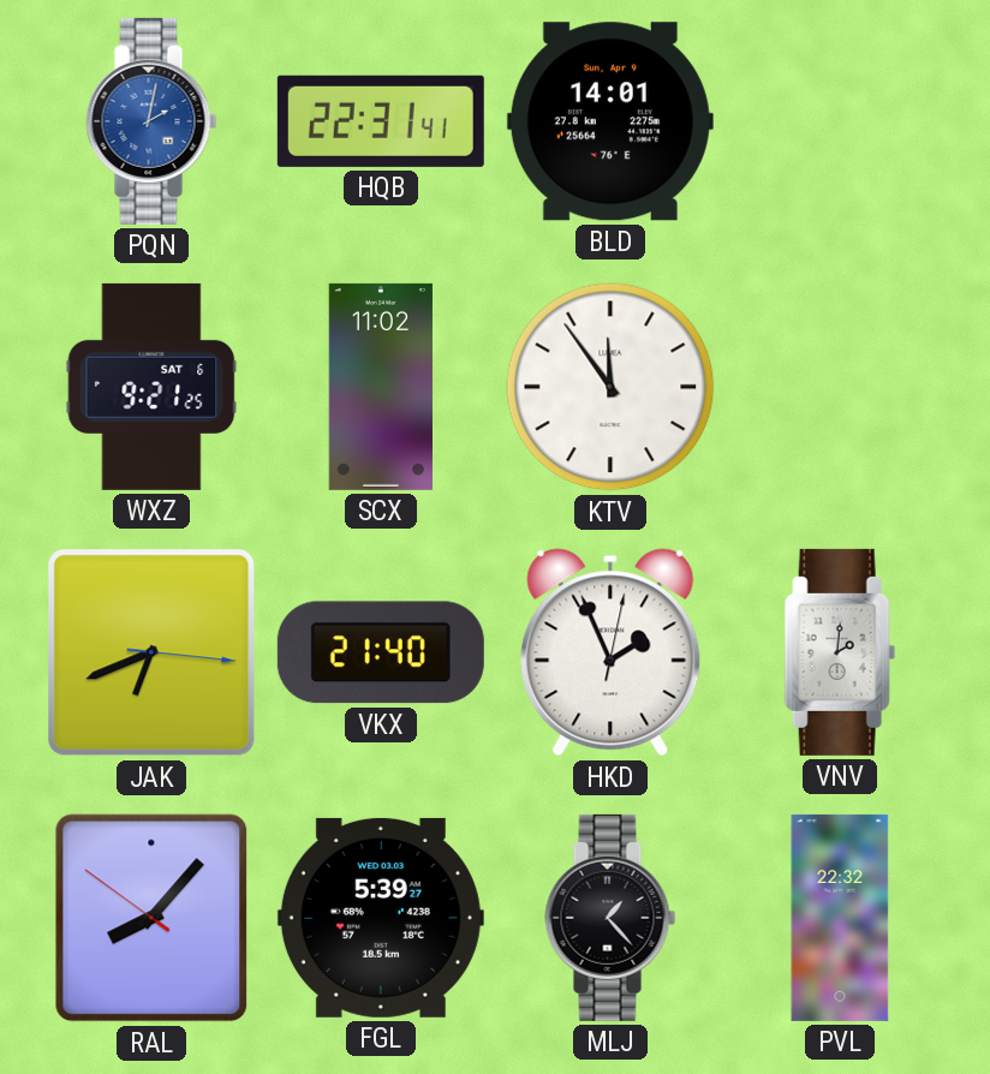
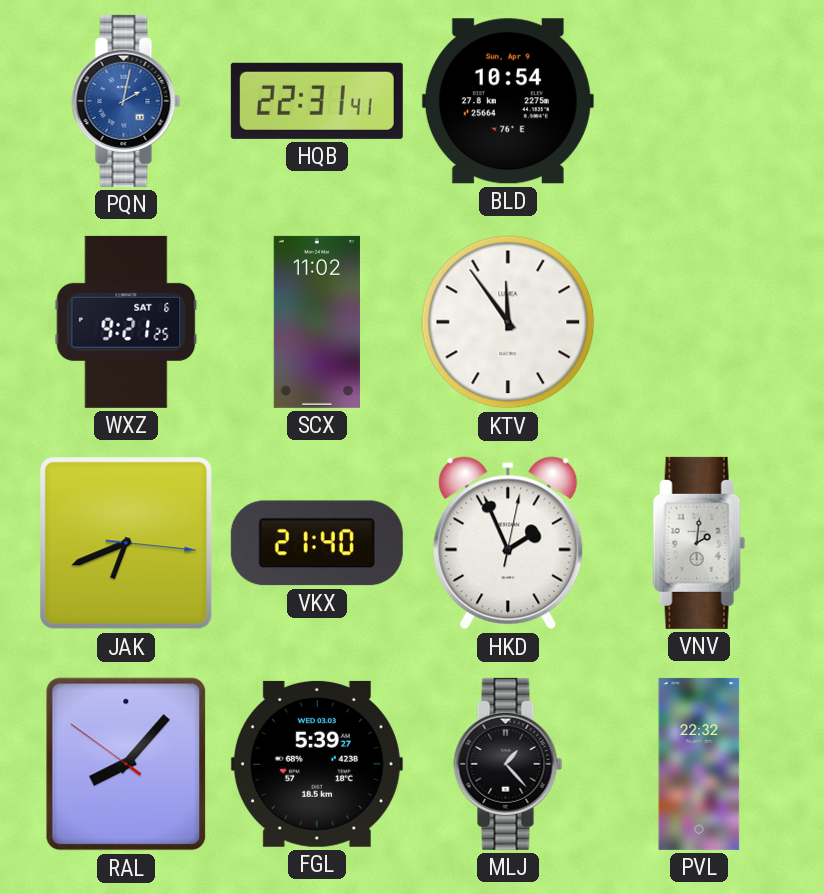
BLD: 14:01 -> 10:54 (508, 101)
